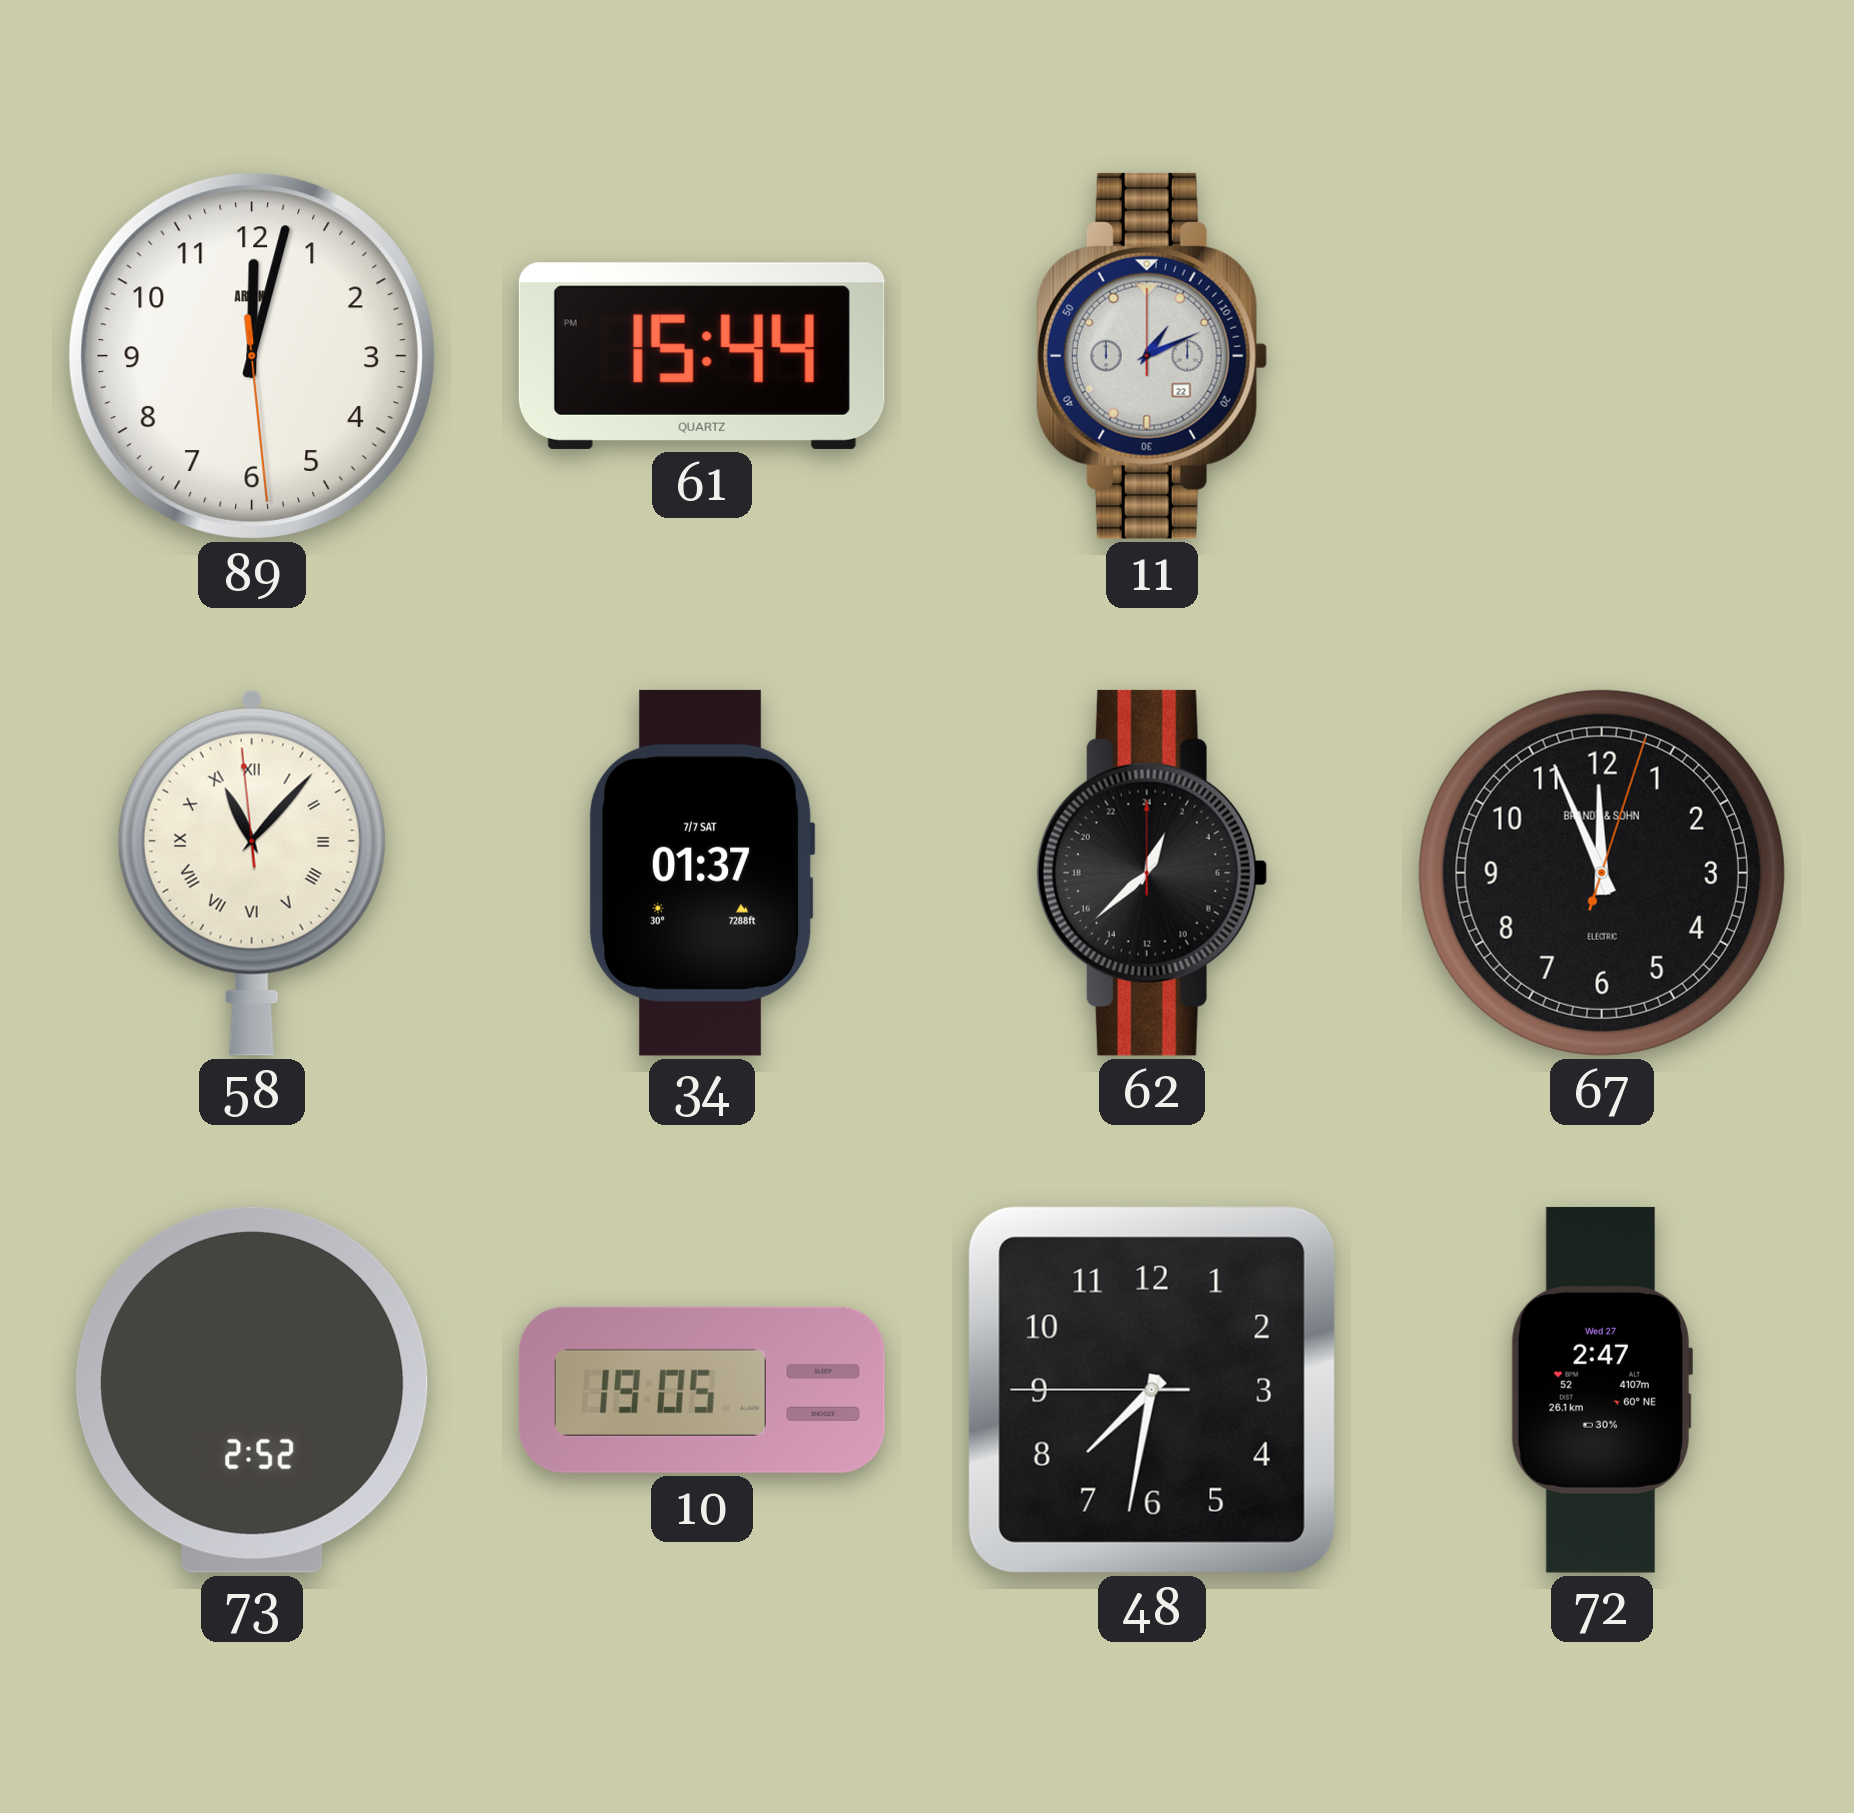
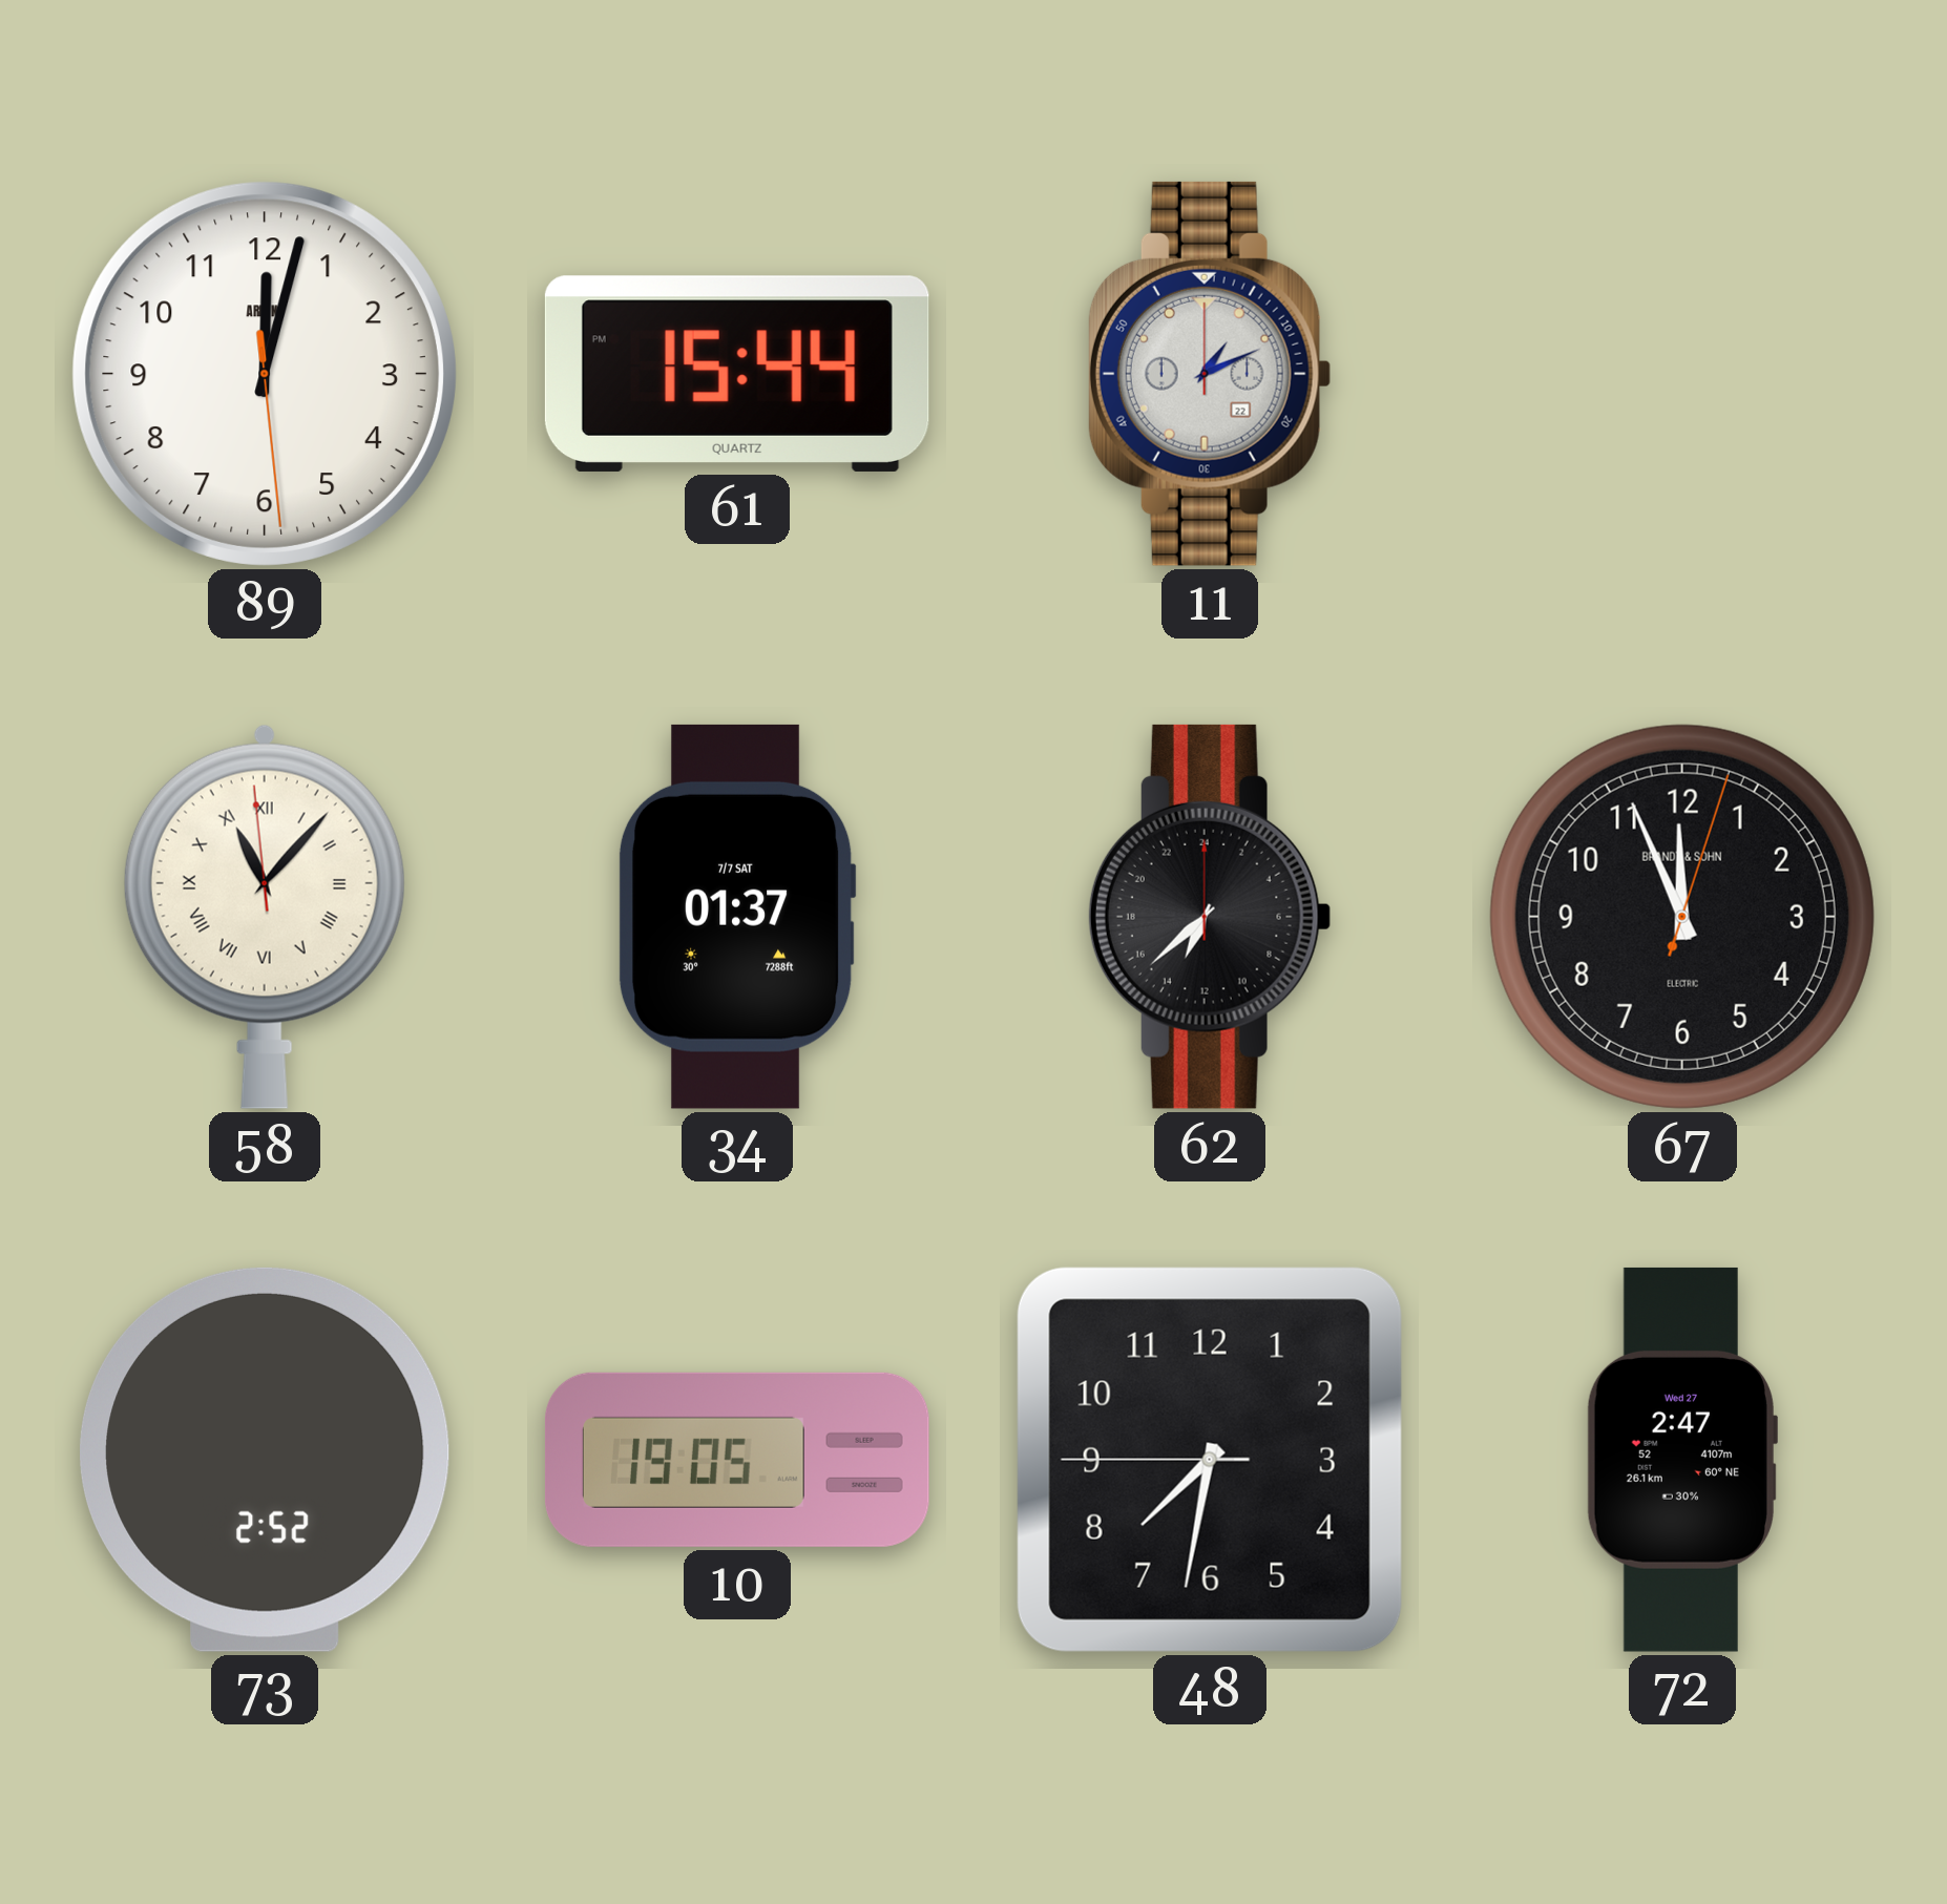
62: 1:38 -> 13:38 (1210, 917)
